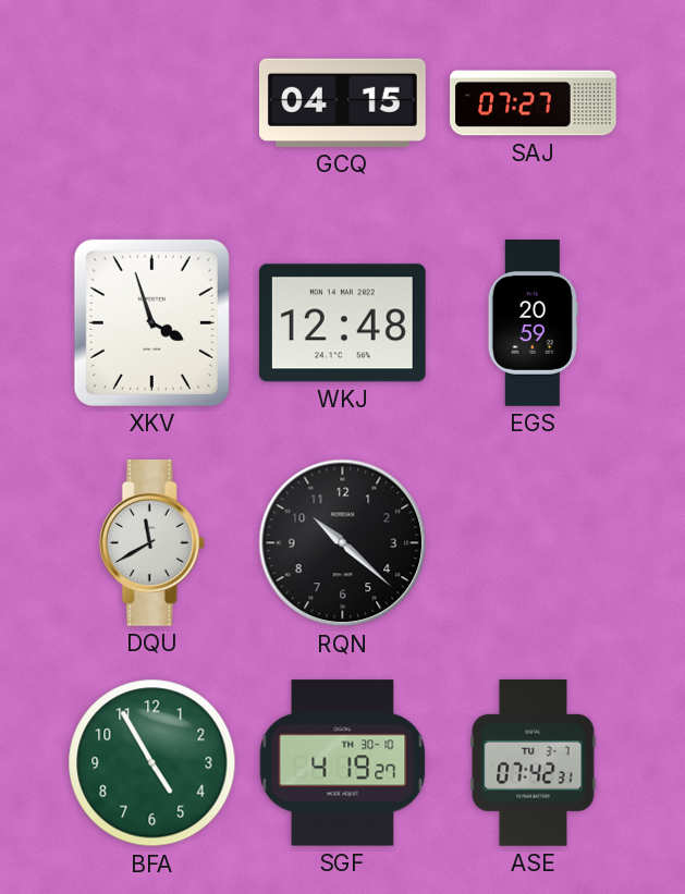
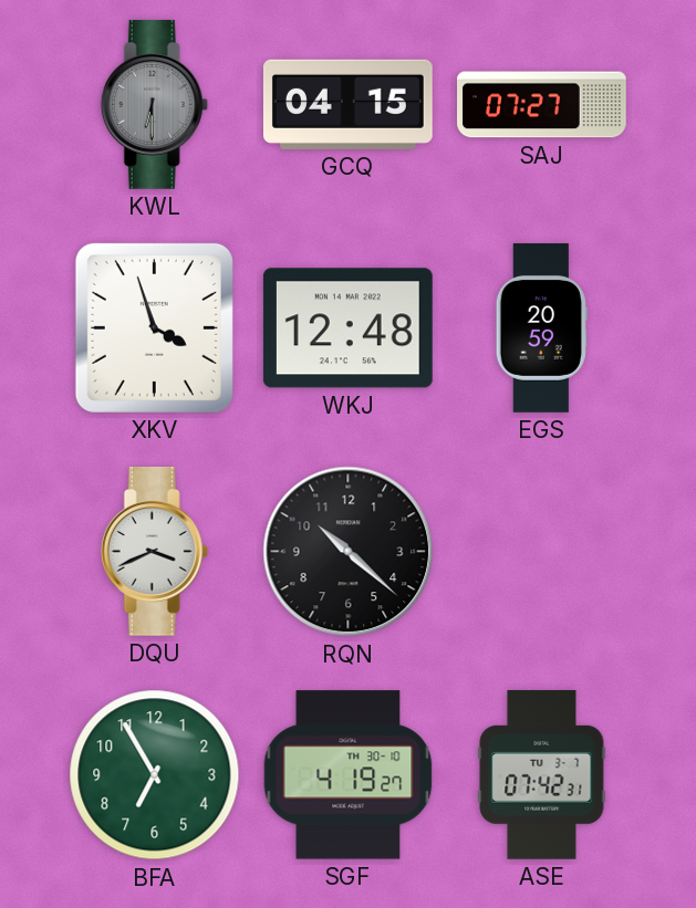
KWL: none -> 6:30 (154, 104)
DQU: 11:40 -> 3:41 (154, 551)
BFA: 4:55 -> 6:55 (155, 775)
